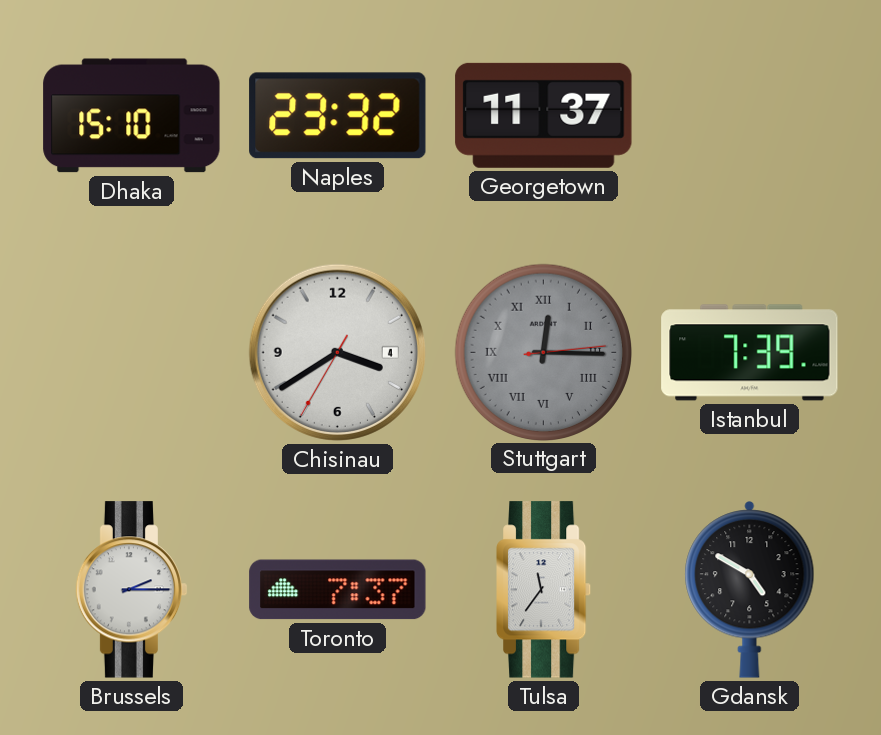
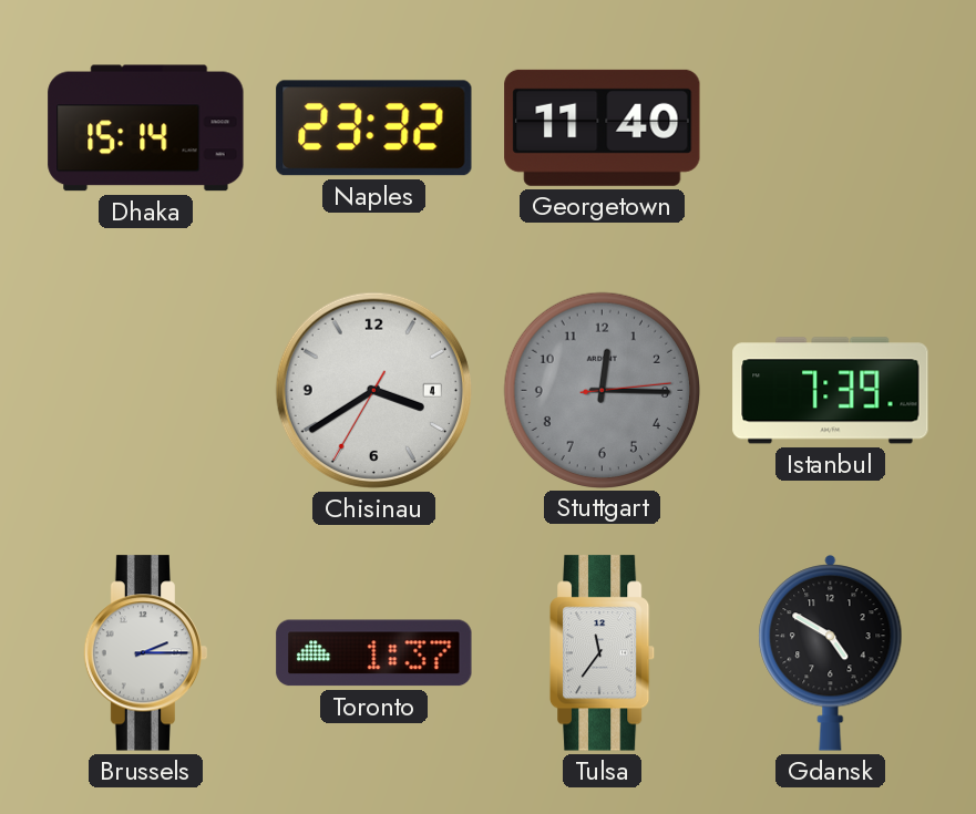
Dhaka: 15:10 -> 15:14 (146, 128)
Georgetown: 11:37 -> 11:40 (603, 127)
Stuttgart numerals: Roman -> Arabic (602, 390)
Toronto: 7:37 -> 1:37 (374, 653)
